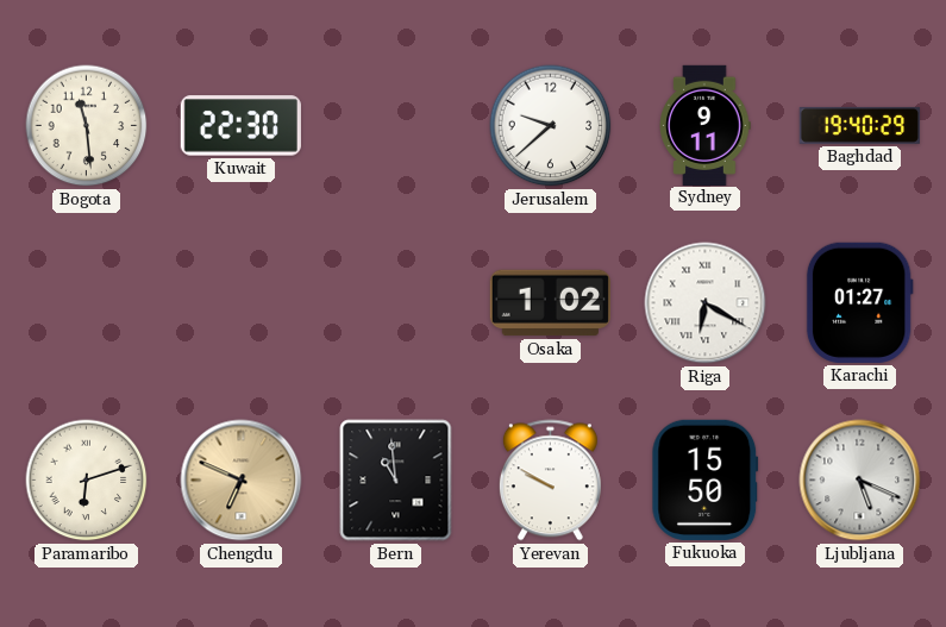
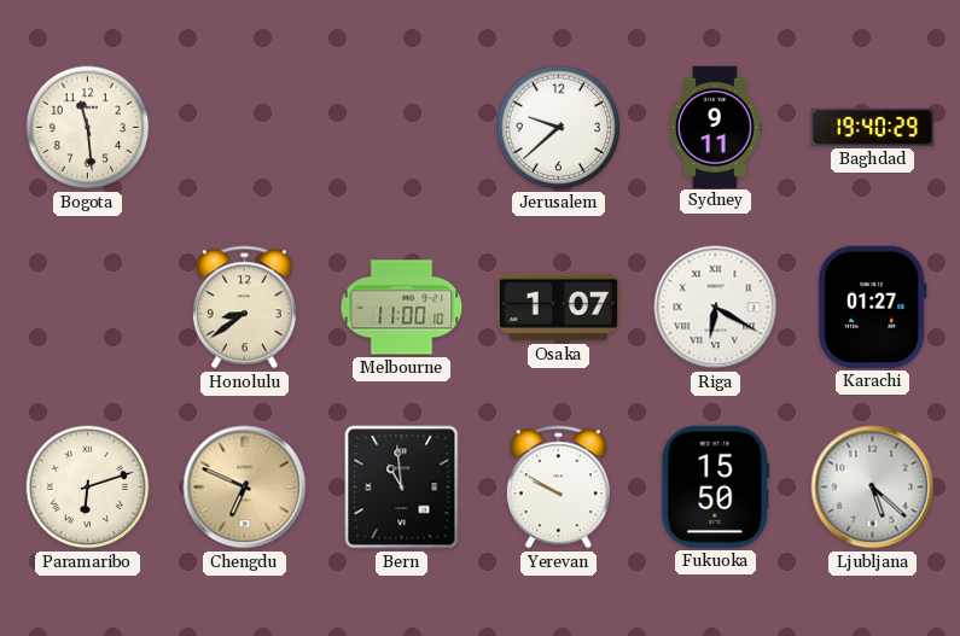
Kuwait: 22:30 -> none (240, 126)
Honolulu: none -> 8:39 (244, 308)
Melbourne: none -> 11:00 (402, 308)
Osaka: 1:02 -> 1:07 (558, 308)
Ljubljana: 5:19 -> 5:22 (873, 488)
